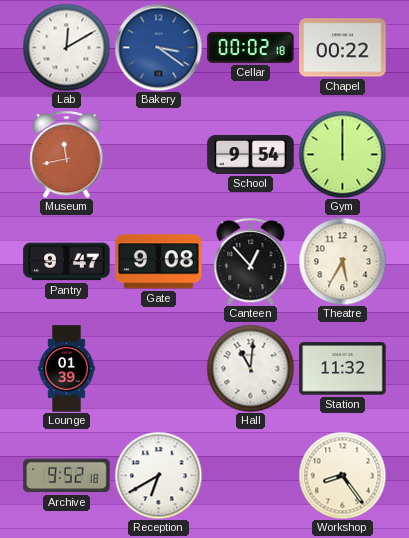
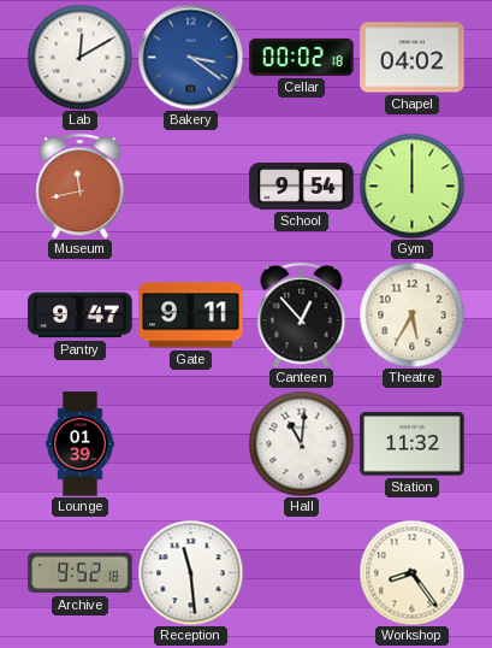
Chapel: 00:22 -> 04:02 (413, 58)
Gate: 9:08 -> 9:11 (191, 316)
Reception: 6:40 -> 11:29 (190, 572)
